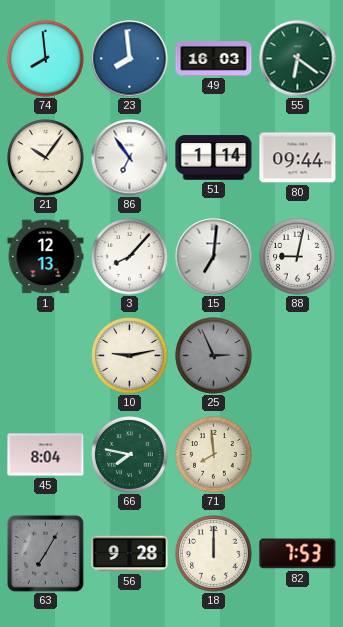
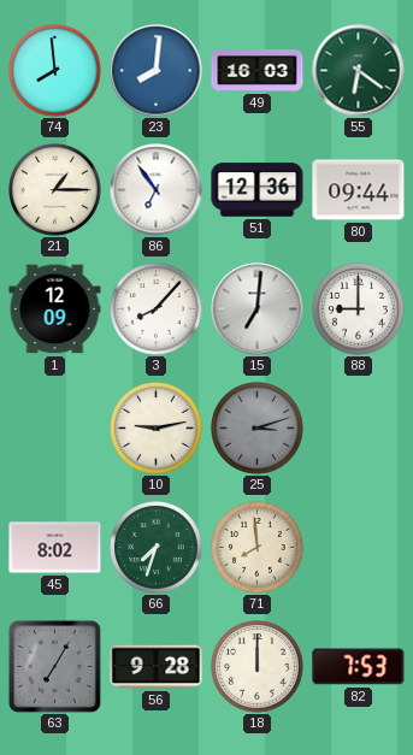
23: 7:59 -> 8:01 (157, 71)
21: 10:06 -> 1:15 (55, 190)
51: 1:14 -> 12:36 (258, 190)
1: 12:13 -> 12:09 (55, 309)
88: 9:02 -> 9:00 (359, 309)
25: 2:56 -> 3:12 (258, 429)
45: 8:04 -> 8:02 (55, 548)
66: 7:47 -> 7:33 (157, 548)
